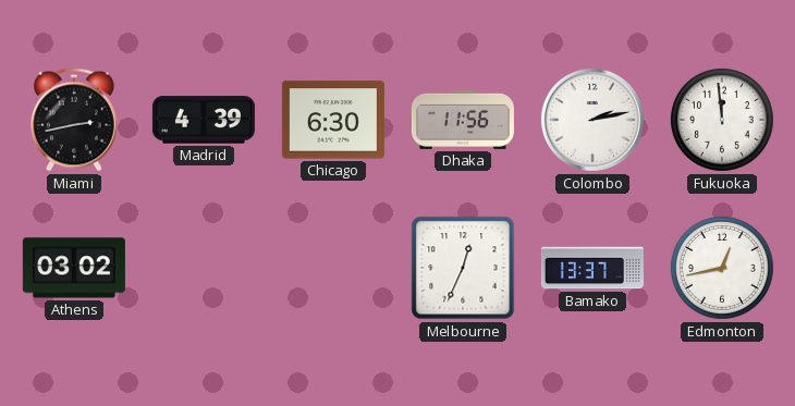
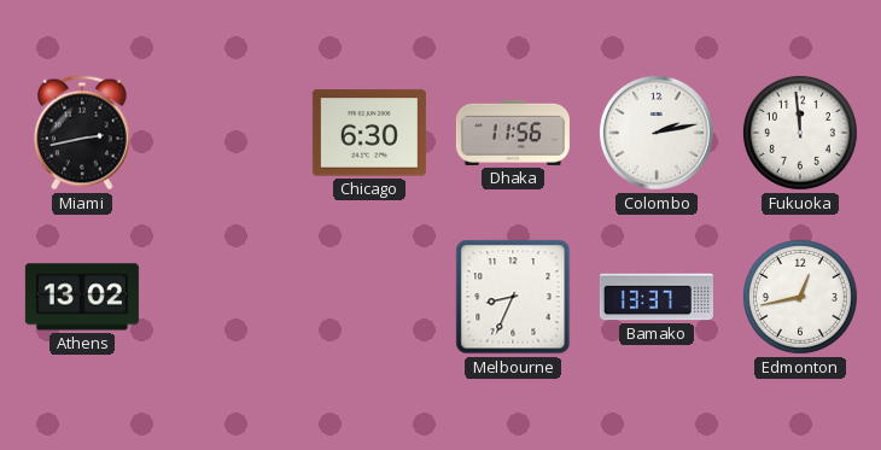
Madrid: 4:39 -> none (204, 120)
Athens: 03:02 -> 13:02 (82, 297)
Melbourne: 12:34 -> 8:34 (513, 297)
